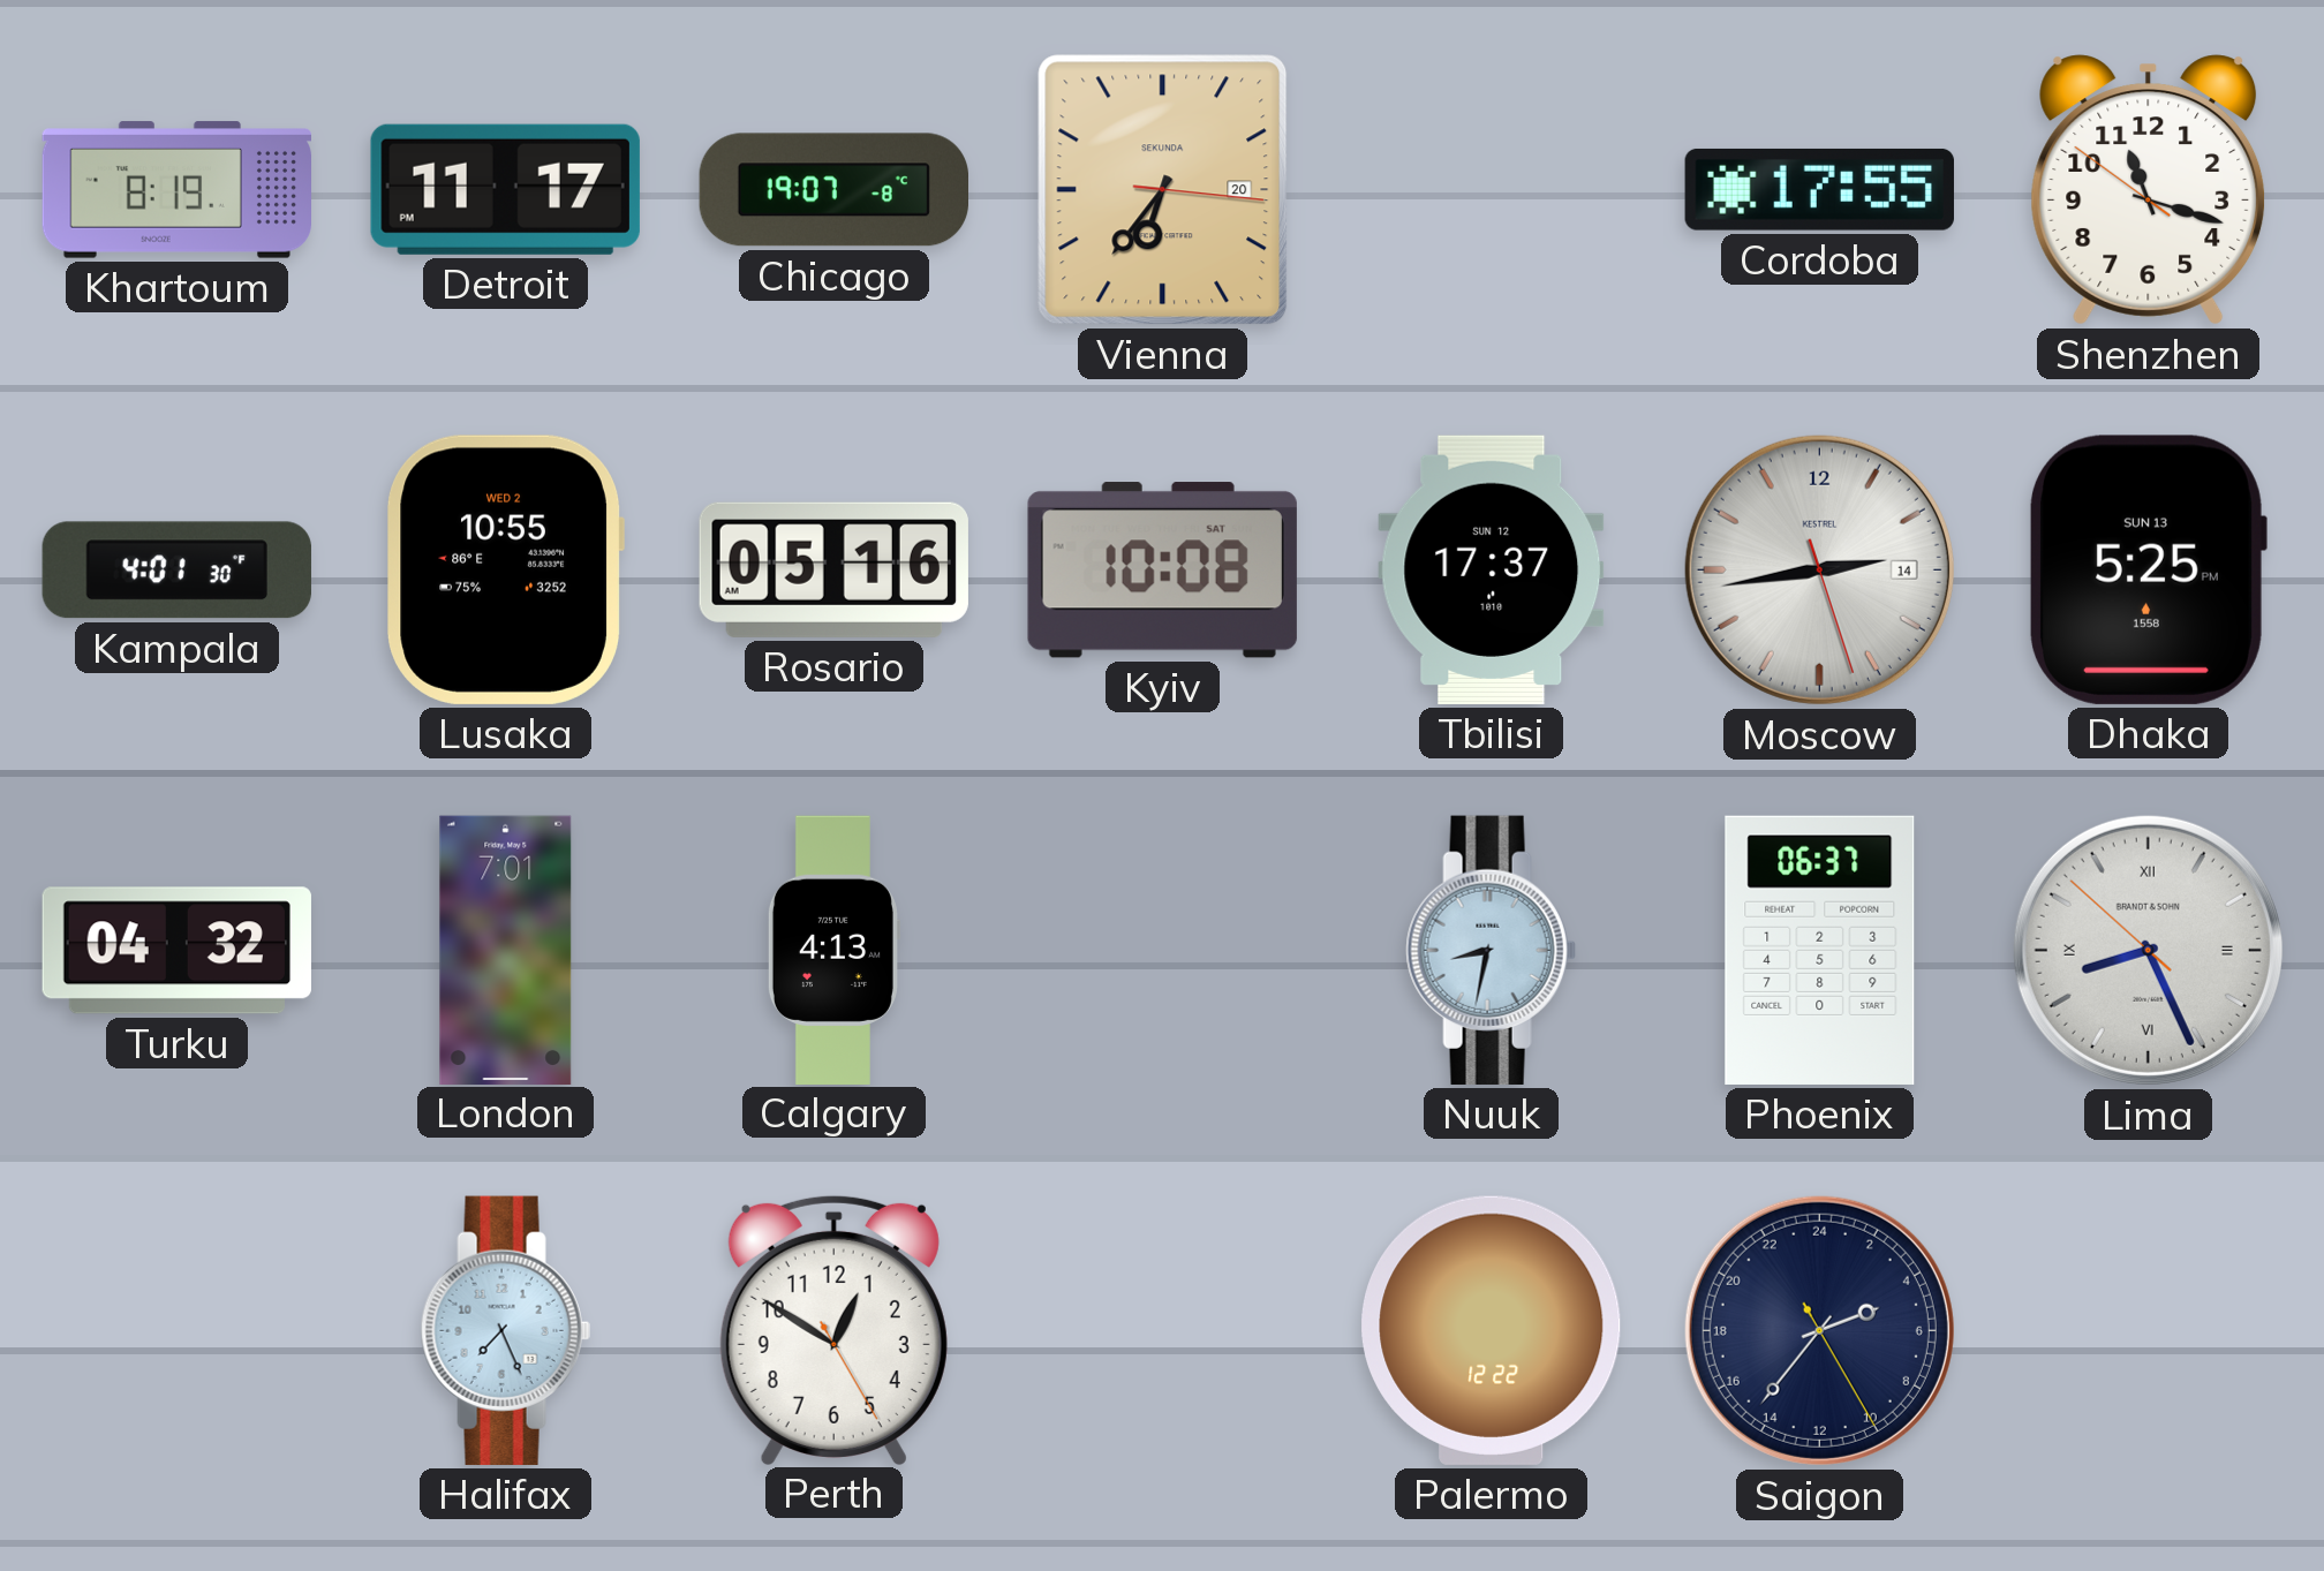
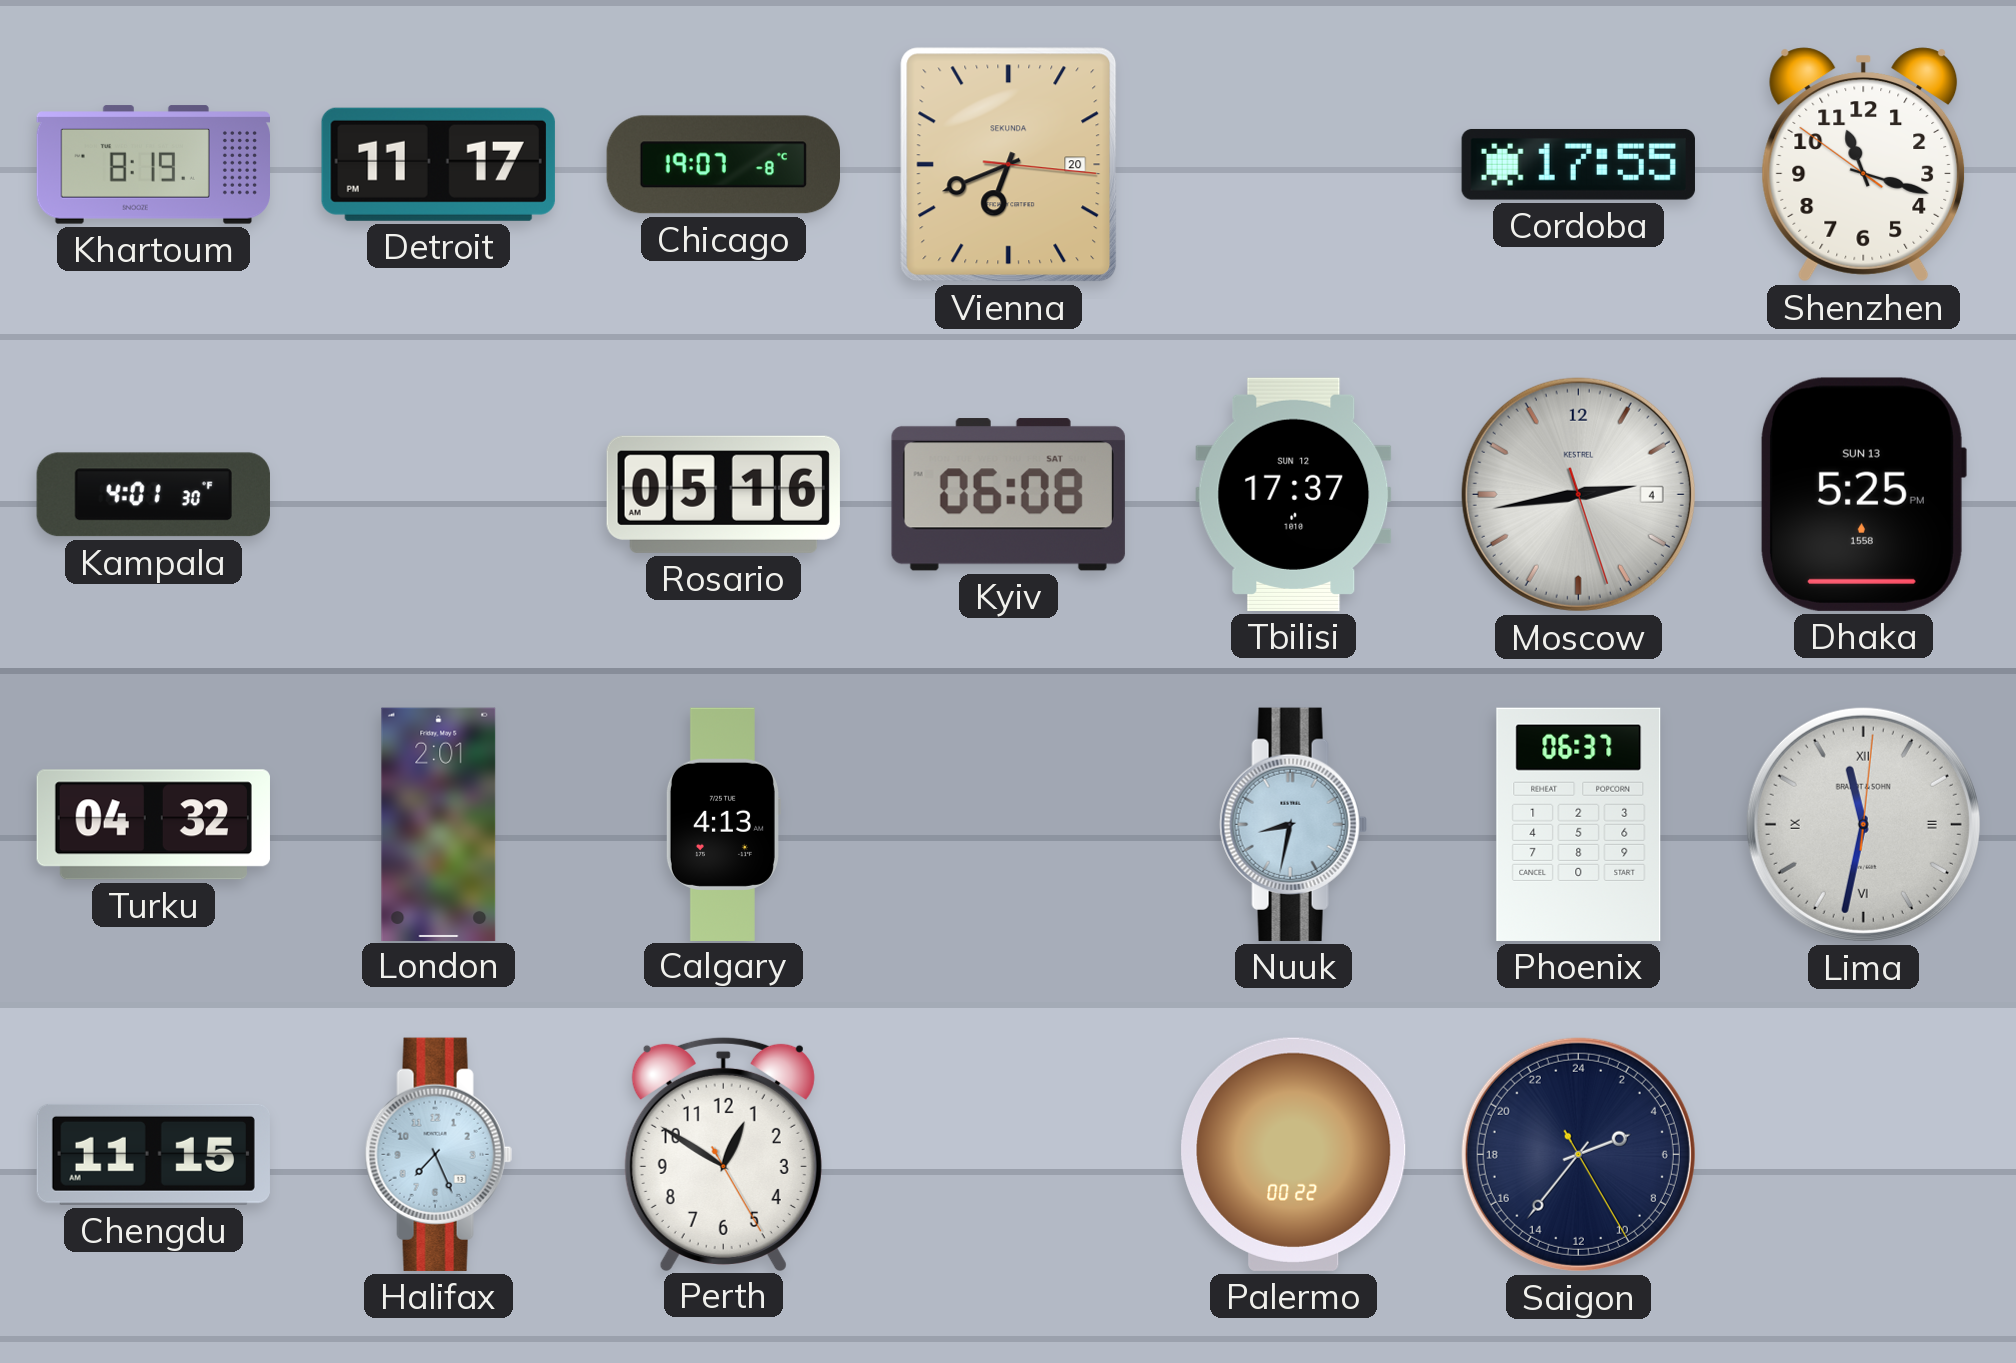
Vienna: 6:36 -> 6:41 (1009, 165)
Lusaka: 10:55 -> none (505, 569)
Kyiv: 10:08 -> 06:08 (1008, 495)
Moscow date: 14 -> 4 (1578, 494)
London: 7:01 -> 2:01 (439, 824)
Lima: 8:25 -> 11:32 (1863, 824)
Chengdu: none -> 11:15 (153, 1154)
Palermo: 12:22 -> 00:22 (1294, 1154)
